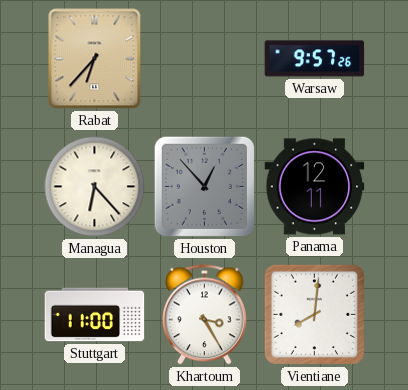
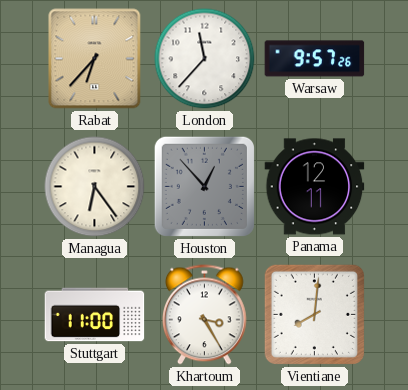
London: none -> 11:37 (205, 59)
Managua: 6:23 -> 6:24 (95, 187)
